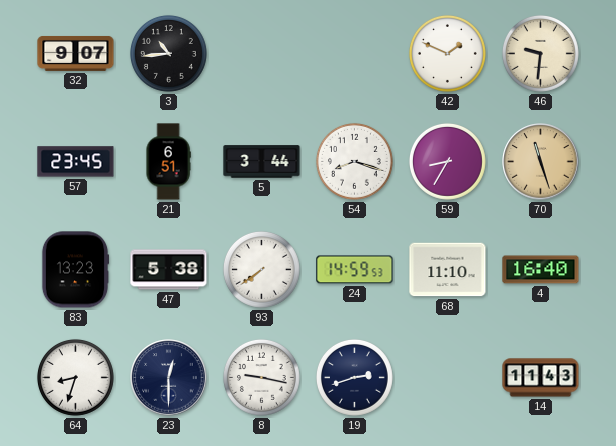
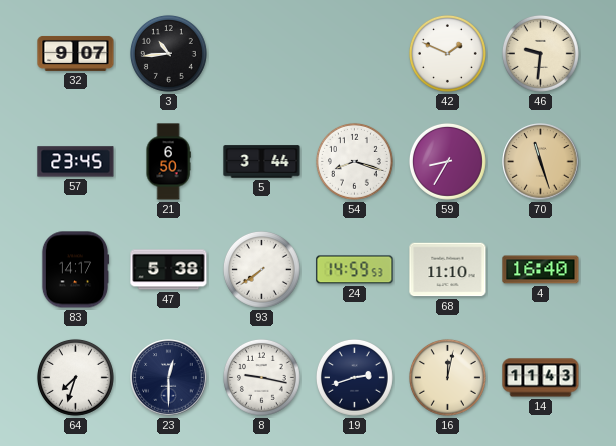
21: 6:51 -> 6:50 (168, 162)
83: 13:23 -> 14:17 (75, 270)
64: 8:33 -> 7:33 (75, 377)
16: none -> 12:02 (447, 377)
